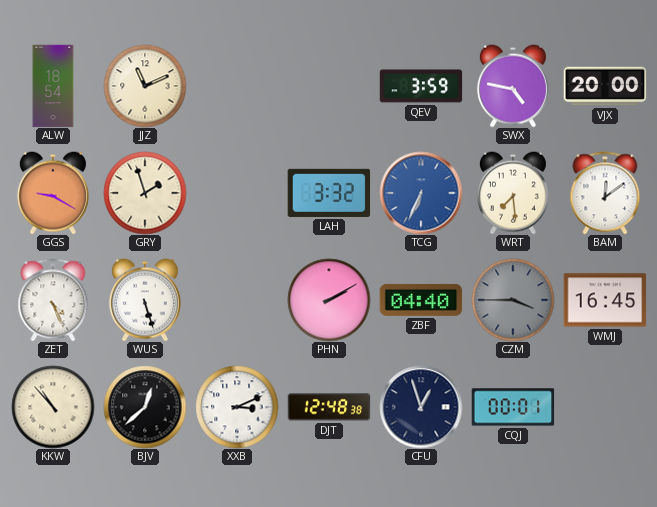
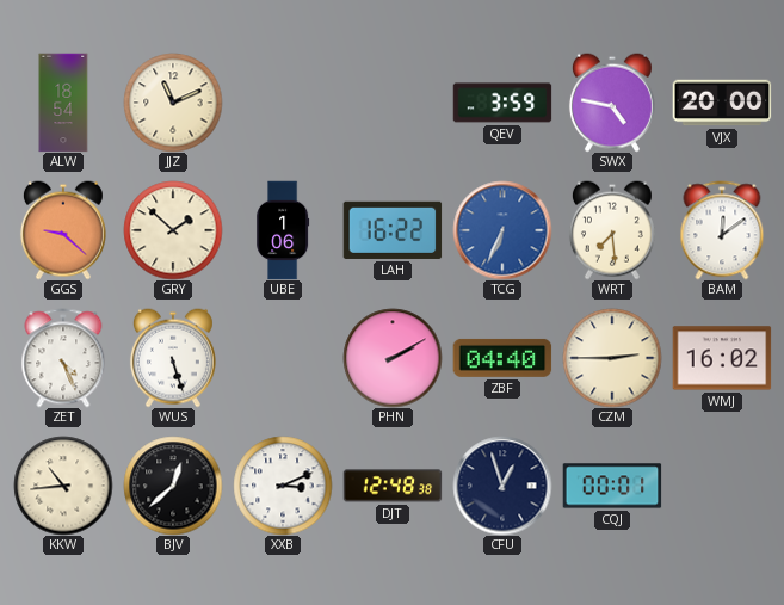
GGS: 9:20 -> 9:22 (63, 230)
GRY: 1:57 -> 1:52 (173, 230)
UBE: none -> 1:06 (283, 230)
LAH: 3:32 -> 16:22 (393, 230)
CZM: 3:45 -> 2:45 (612, 358)
CZM dial: grey -> cream (612, 358)
WMJ: 16:45 -> 16:02 (722, 358)
KKW: 10:53 -> 10:44 (63, 486)
